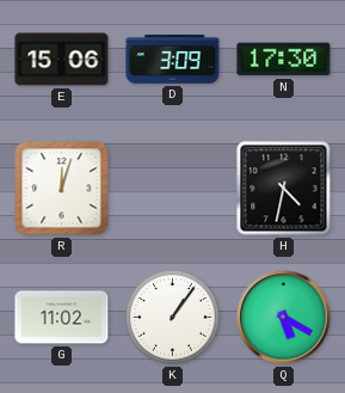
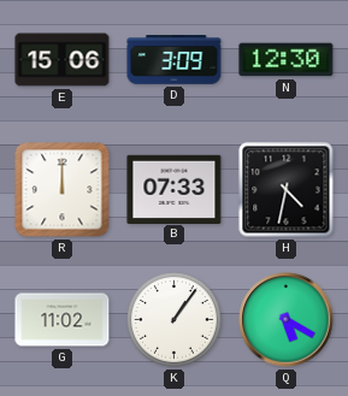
N: 17:30 -> 12:30 (287, 60)
R: 12:03 -> 12:00 (63, 190)
B: none -> 07:33 (175, 189)
